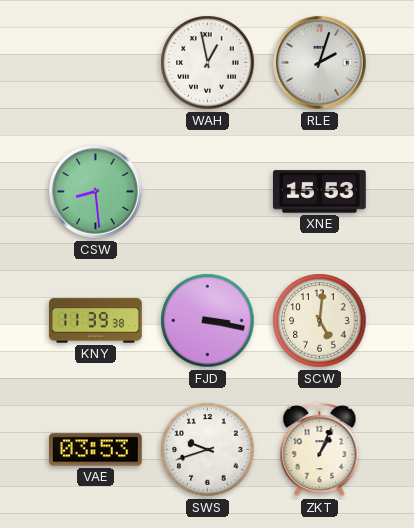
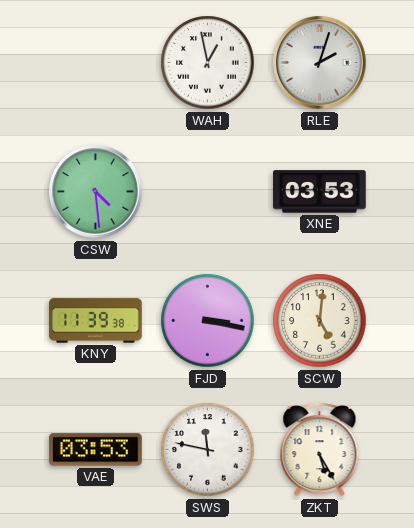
CSW: 8:29 -> 4:29 (96, 192)
XNE: 15:53 -> 03:53 (320, 192)
SWS: 9:42 -> 11:47 (208, 450)
ZKT: 1:04 -> 5:25 (320, 450)
